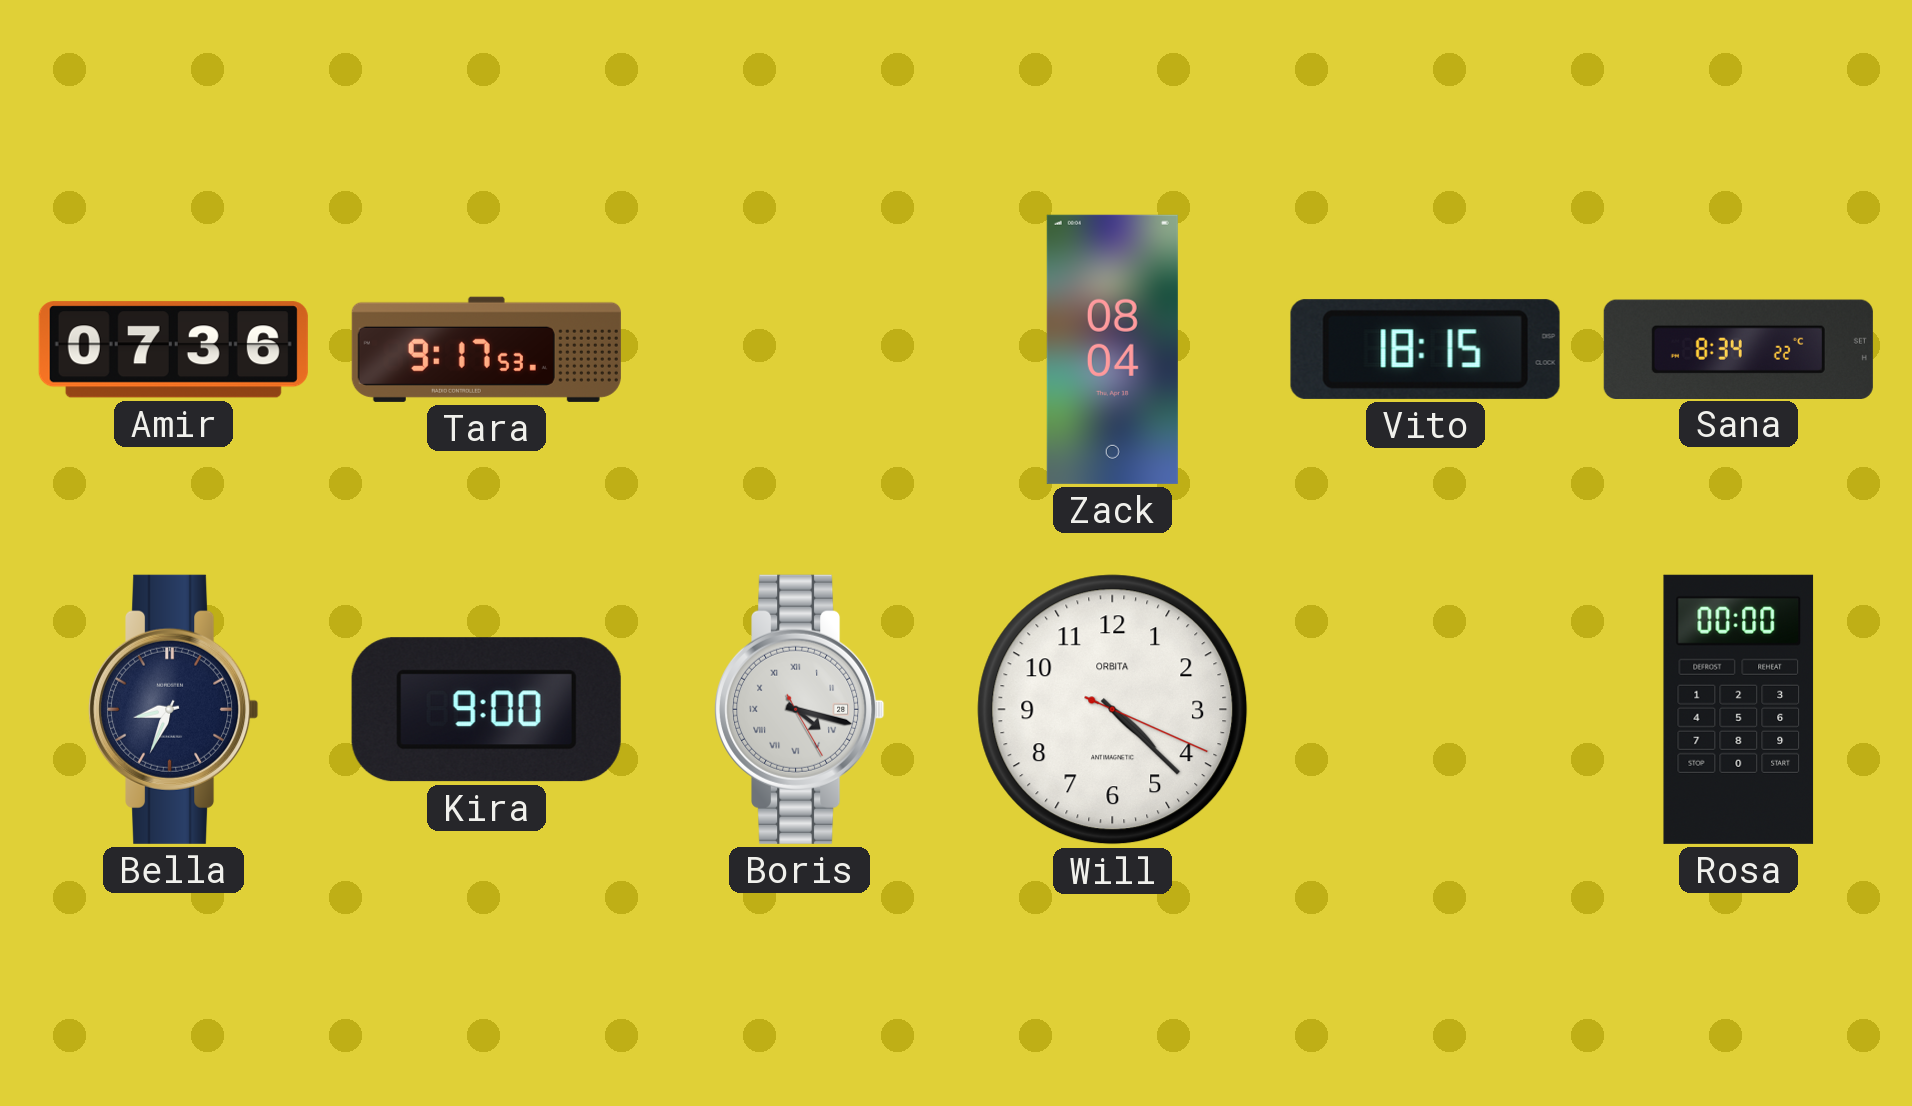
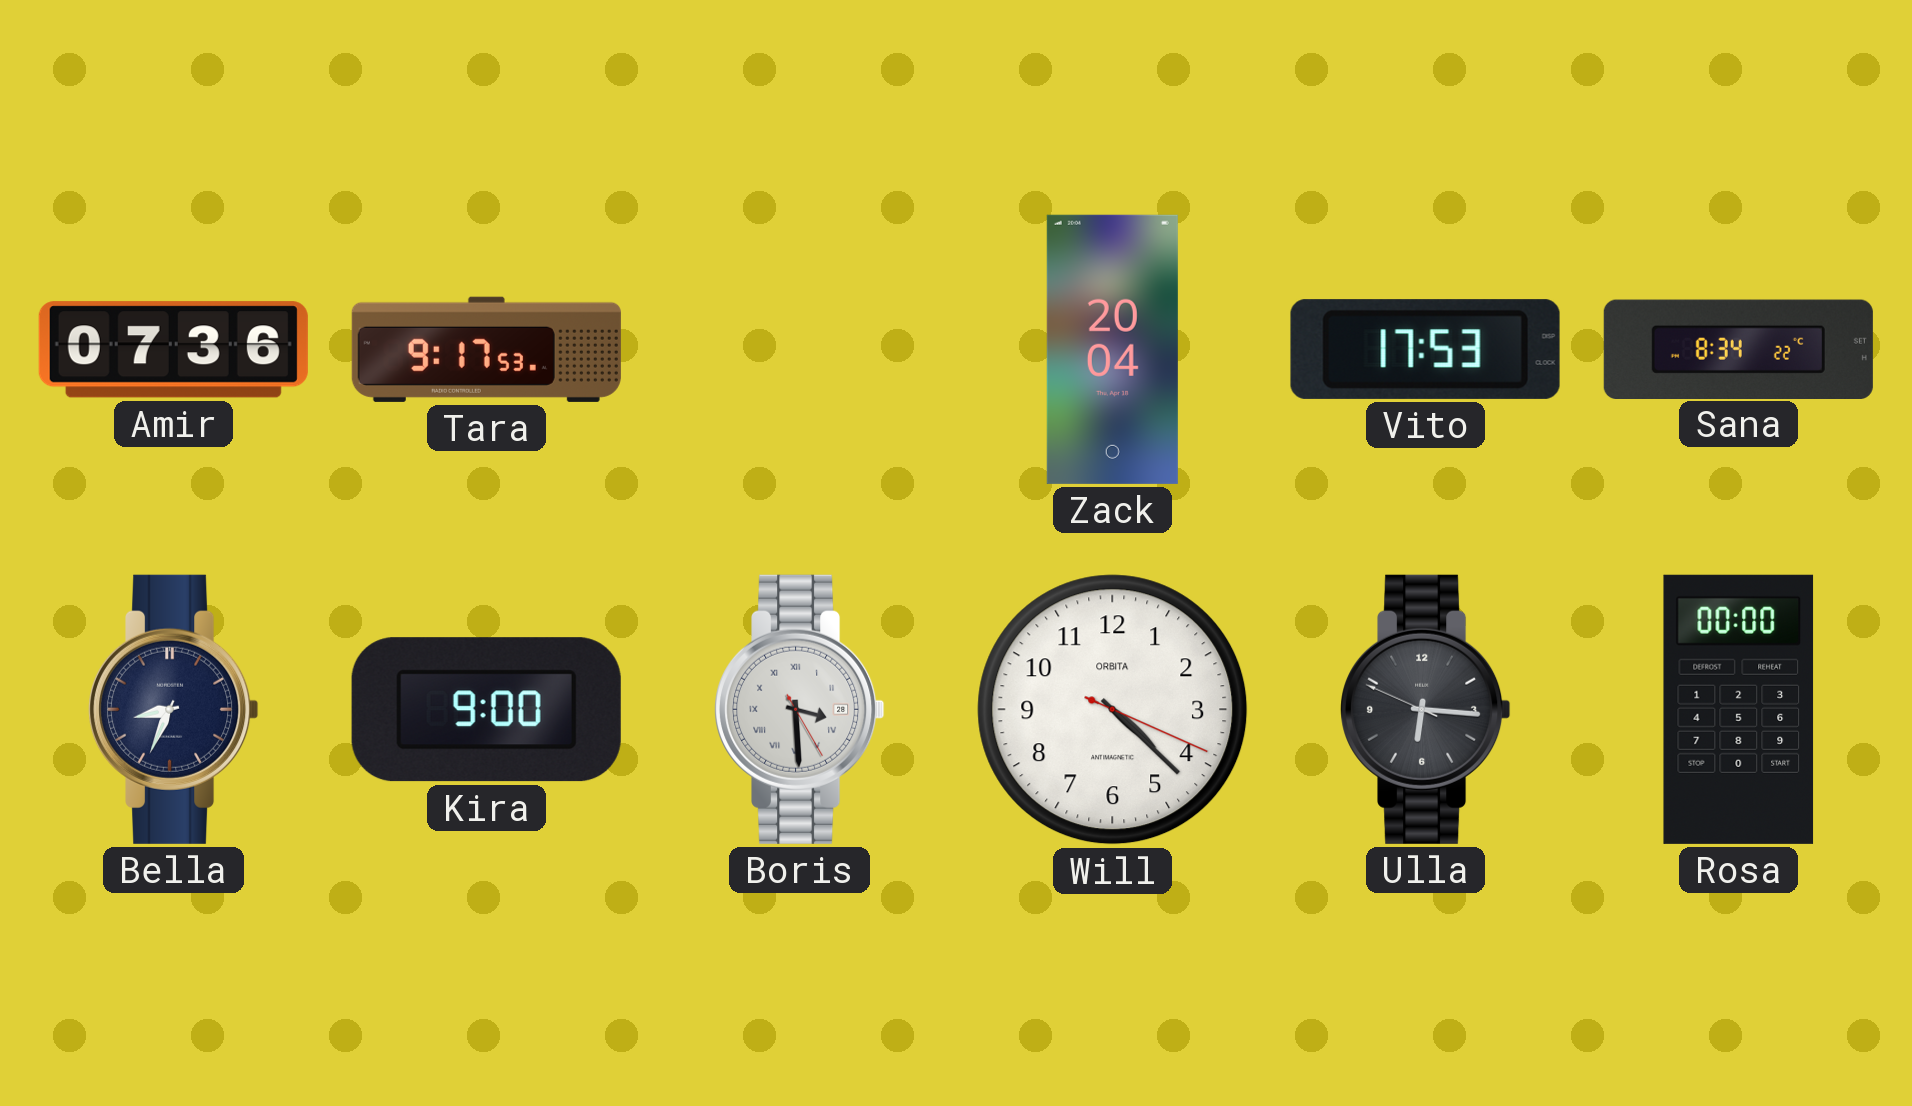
Zack: 08:04 -> 20:04 (1112, 349)
Vito: 18:15 -> 17:53 (1425, 349)
Boris: 4:17 -> 3:29 (800, 709)
Ulla: none -> 6:15 (1426, 709)
